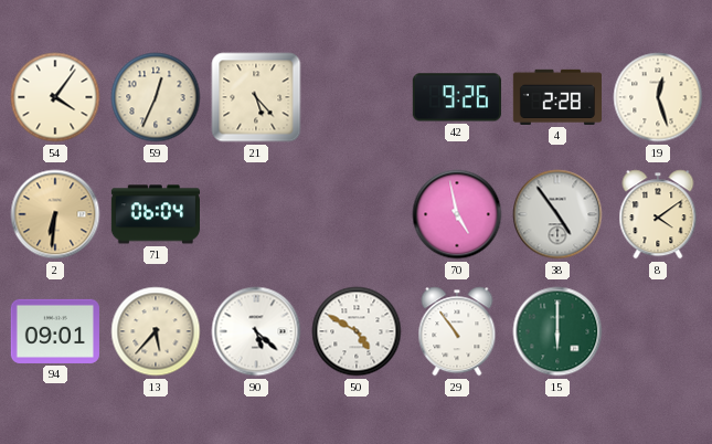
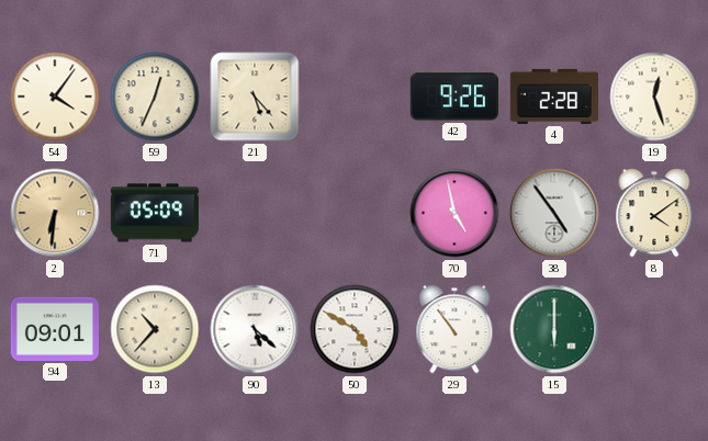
71: 06:04 -> 05:09 (155, 213)
13: 5:37 -> 10:37 (155, 329)
